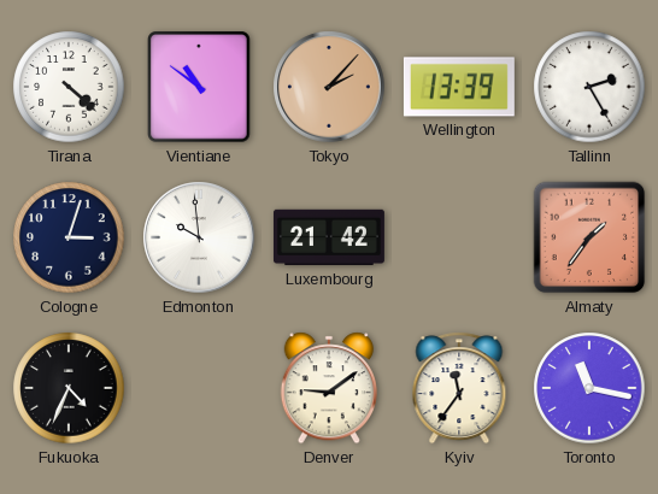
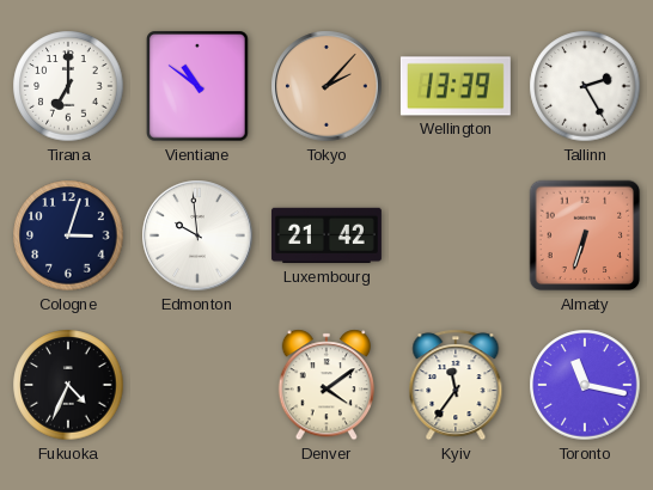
Tirana: 4:22 -> 7:00 (68, 86)
Almaty: 1:36 -> 6:33 (585, 235)
Denver: 9:09 -> 4:09 (325, 385)
